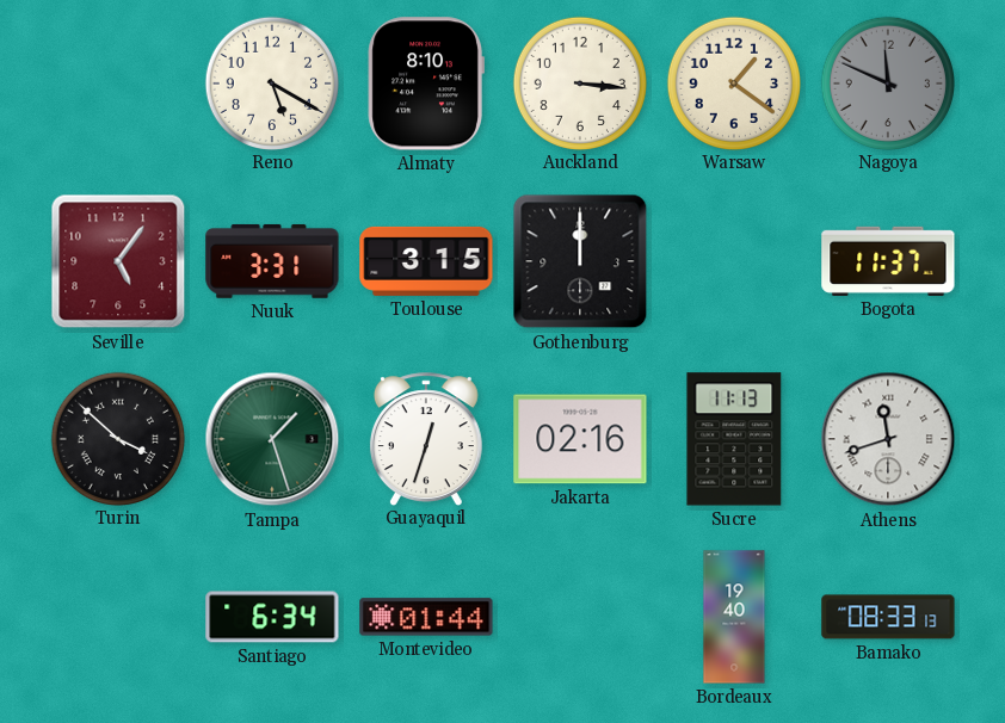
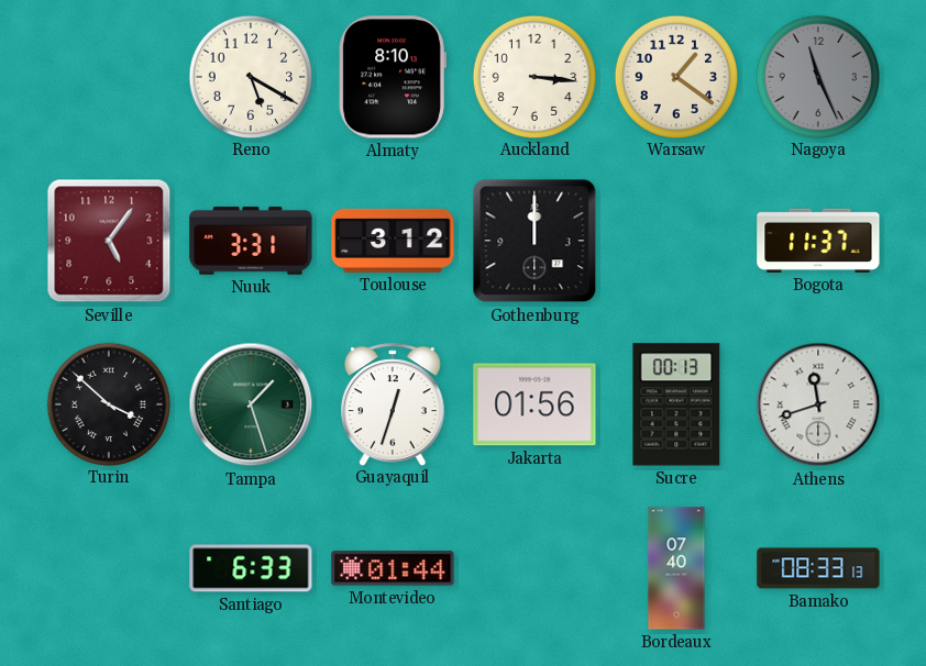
Nagoya: 11:49 -> 11:26 (817, 76)
Toulouse: 3:15 -> 3:12 (393, 241)
Jakarta: 02:16 -> 01:56 (534, 404)
Sucre: 11:13 -> 00:13 (676, 404)
Santiago: 6:34 -> 6:33 (251, 568)
Bordeaux: 19:40 -> 07:40 (676, 568)
